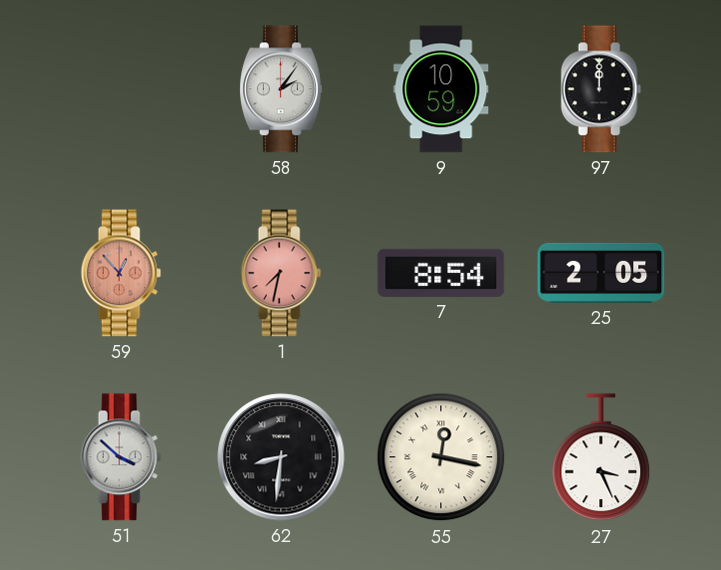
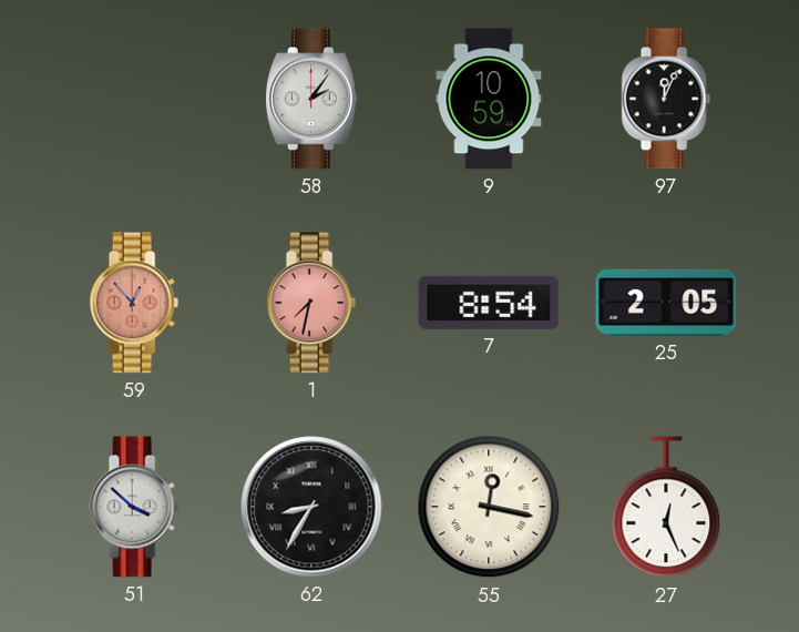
97: 12:00 -> 12:04 (666, 99)
62: 8:31 -> 8:35 (311, 507)
27: 3:26 -> 12:26 (666, 508)
